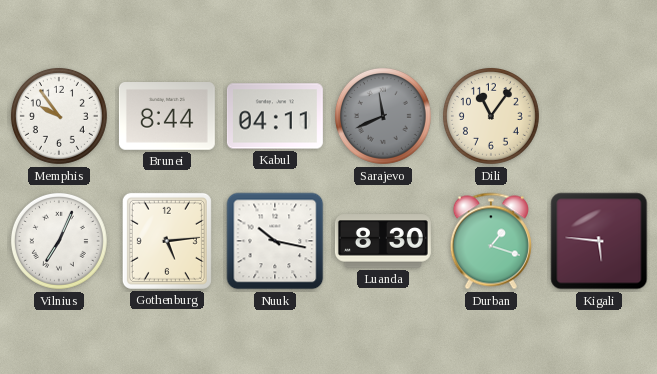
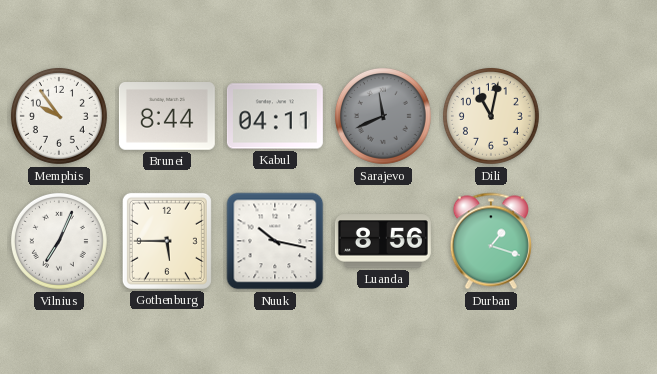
Dili: 11:06 -> 11:02 (491, 116)
Gothenburg: 5:14 -> 5:45 (167, 241)
Luanda: 8:30 -> 8:56 (383, 241)
Kigali: 5:46 -> none (599, 241)
